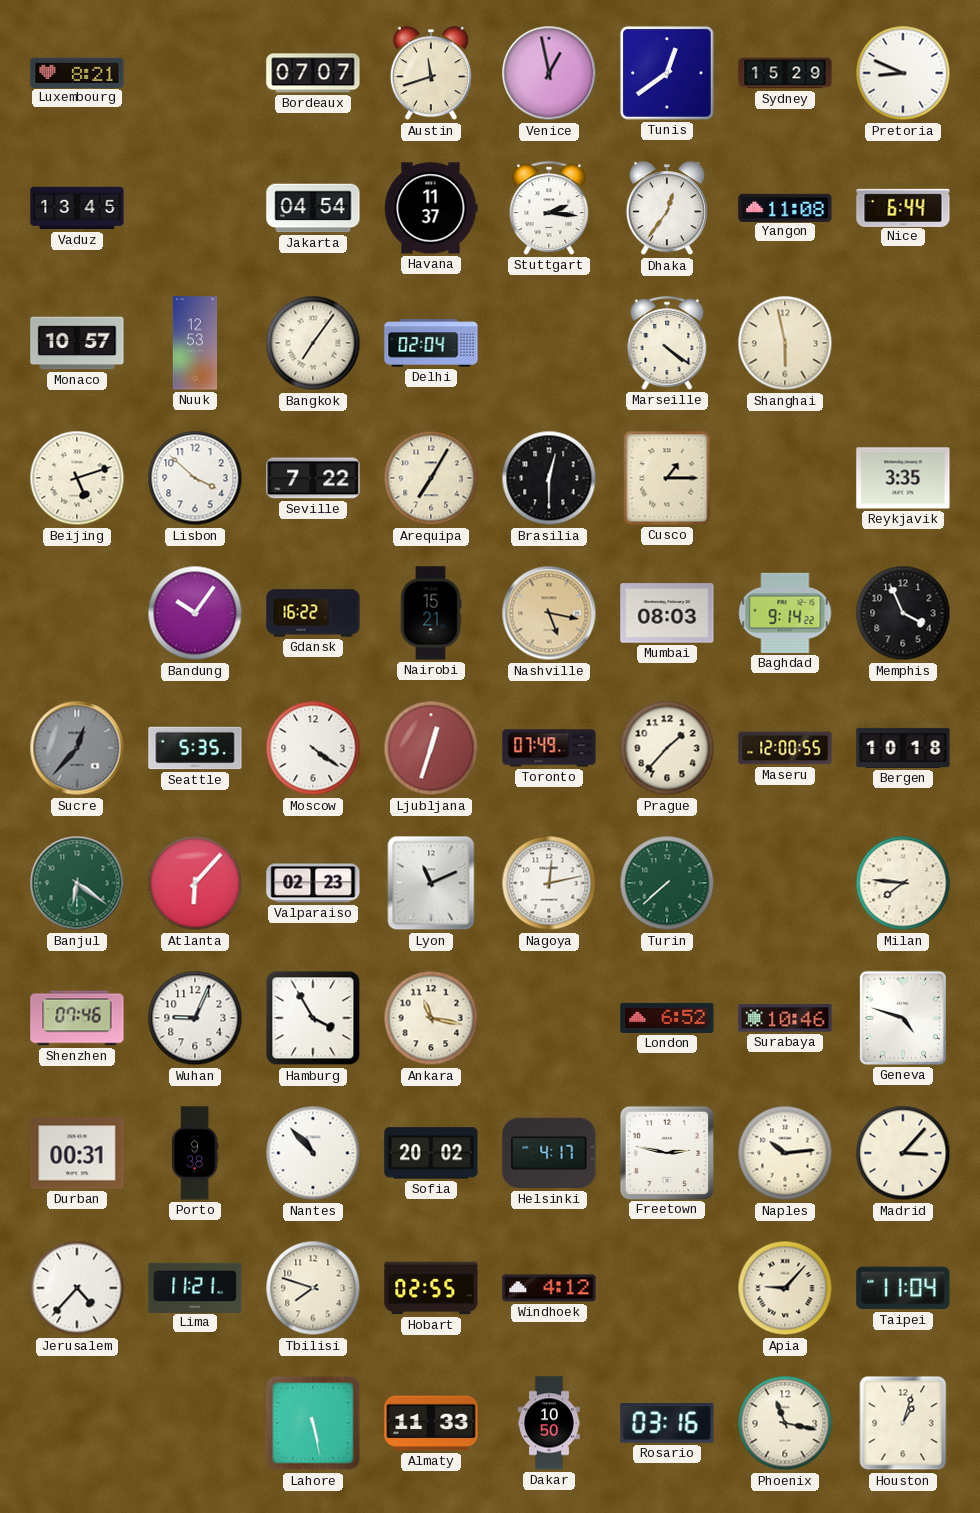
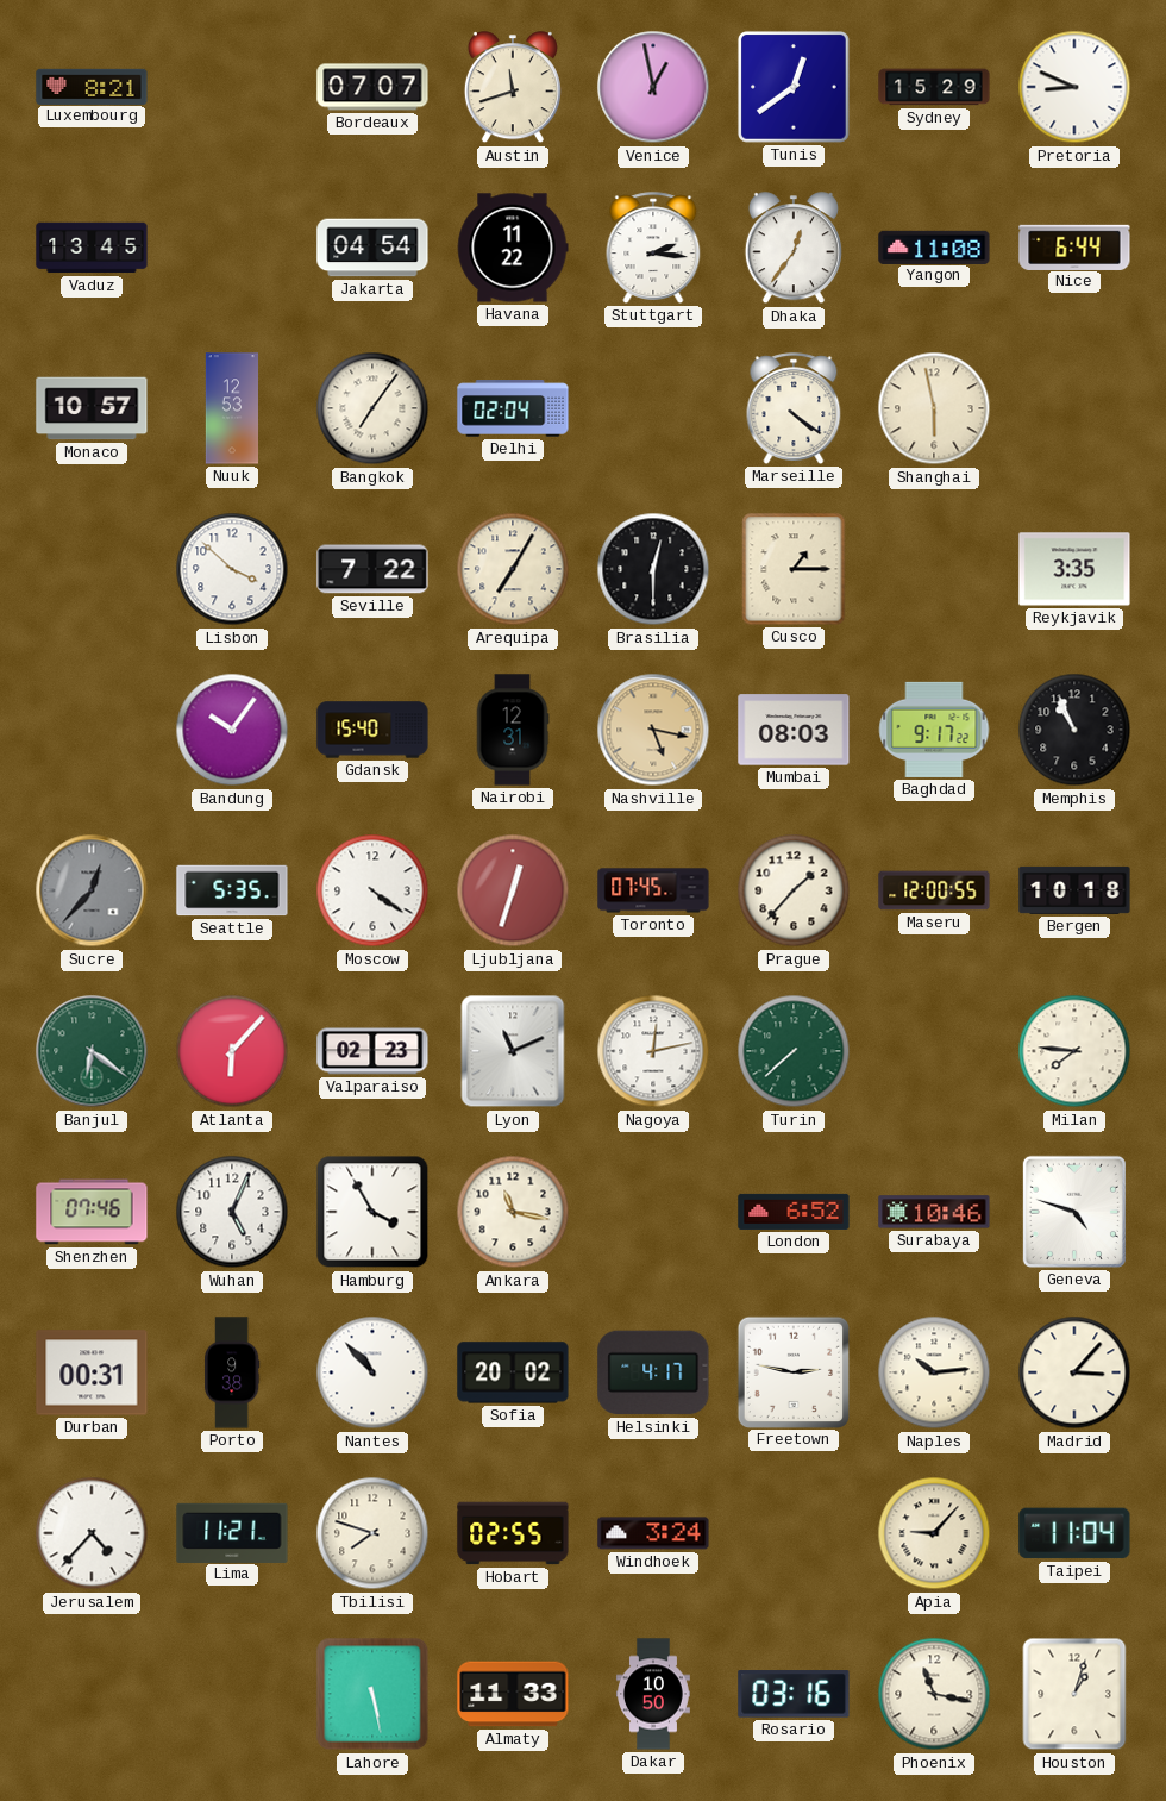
Havana: 11:37 -> 11:22 (513, 248)
Beijing: 5:12 -> none (77, 478)
Gdansk: 16:22 -> 15:40 (372, 730)
Nairobi: 15:21 -> 12:31 (513, 730)
Baghdad: 9:14 -> 9:17 (934, 730)
Memphis: 3:56 -> 10:56 (1074, 730)
Toronto: 07:49 -> 07:45 (653, 890)
Wuhan: 9:04 -> 5:04 (232, 1212)
Windhoek: 4:12 -> 3:24 (653, 1533)
